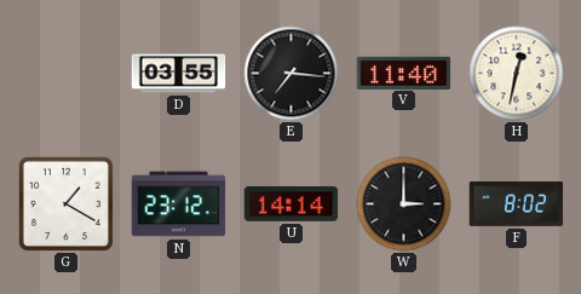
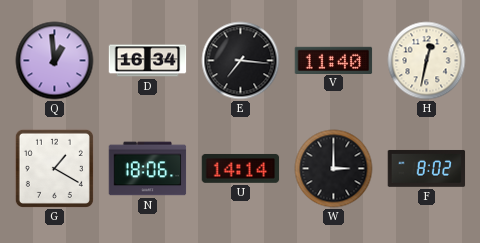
Q: none -> 12:59 (55, 61)
D: 03:55 -> 16:34 (148, 61)
N: 23:12 -> 18:06 (148, 169)
